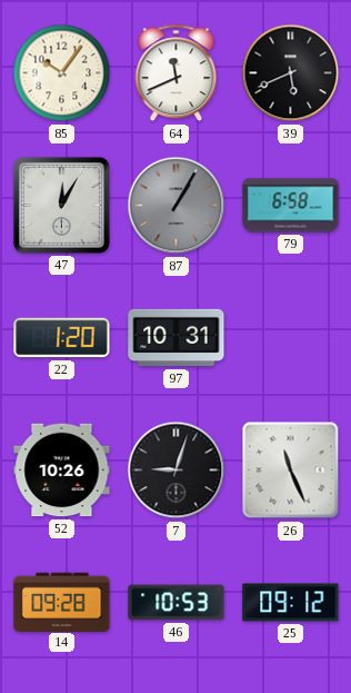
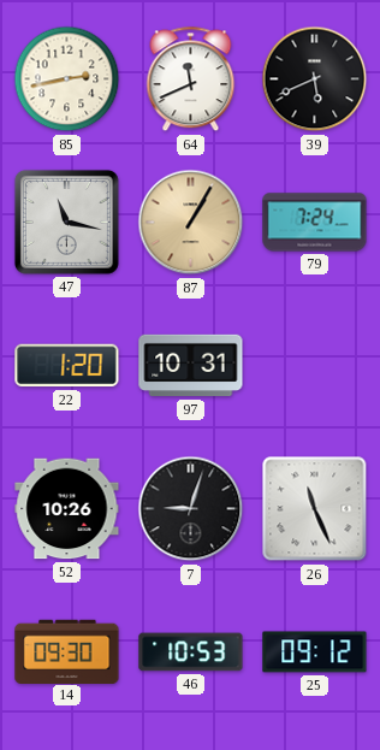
85: 10:06 -> 2:43 (67, 79)
47: 12:05 -> 11:17 (66, 222)
87 dial: grey -> champagne (191, 223)
79: 6:58 -> 7:24 (315, 223)
14: 09:28 -> 09:30 (67, 651)
